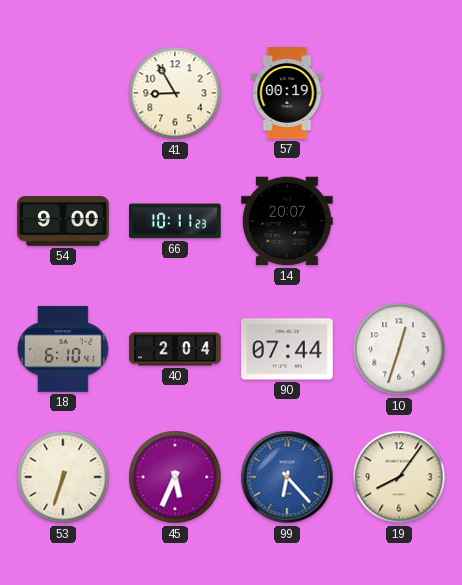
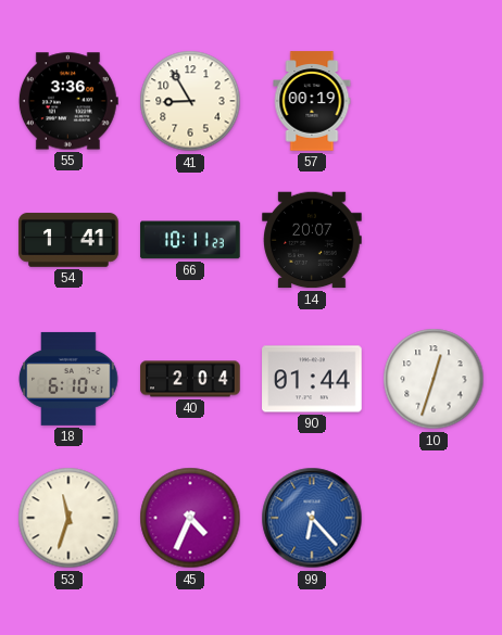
55: none -> 3:36 (68, 101)
54: 9:00 -> 1:41 (68, 240)
90: 07:44 -> 01:44 (312, 379)
53: 6:33 -> 11:33 (68, 518)
45: 5:34 -> 4:34 (190, 518)
19: 8:06 -> none (399, 477)
